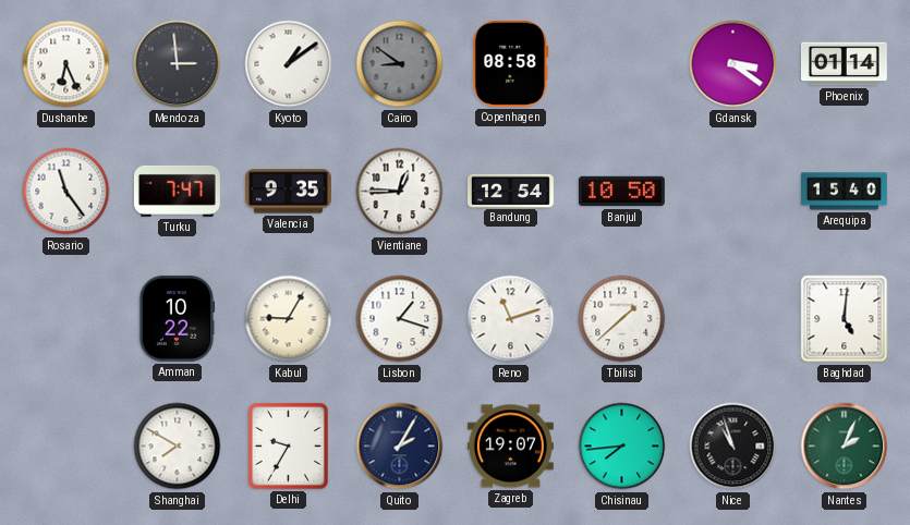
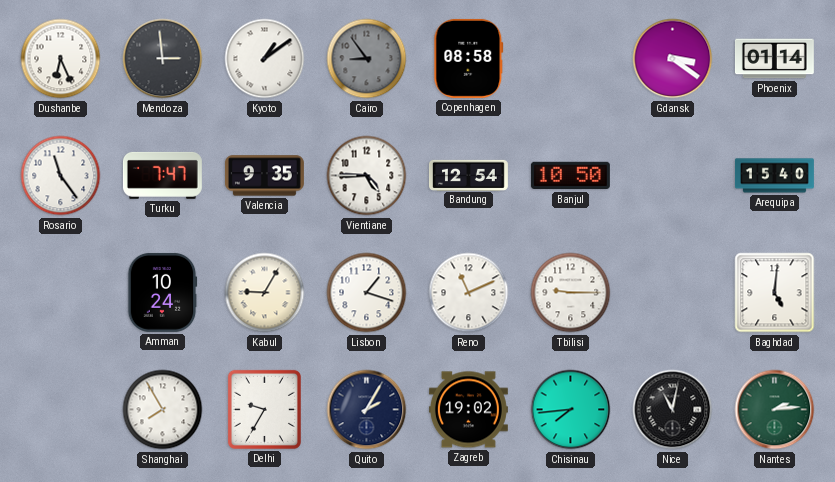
Cairo: 8:51 -> 8:54 (367, 59)
Vientiane: 12:45 -> 4:45 (367, 176)
Amman: 10:22 -> 10:24 (162, 292)
Reno: 11:12 -> 11:11 (469, 293)
Tbilisi: 1:38 -> 9:15 (571, 293)
Shanghai: 7:50 -> 7:55 (163, 410)
Zagreb: 19:07 -> 19:02 (468, 410)
Nice: 10:57 -> 11:02 (673, 410)
Nantes: 2:04 -> 2:14 (775, 410)
